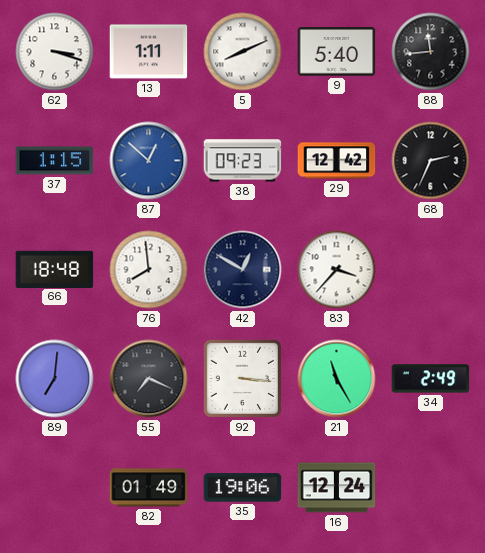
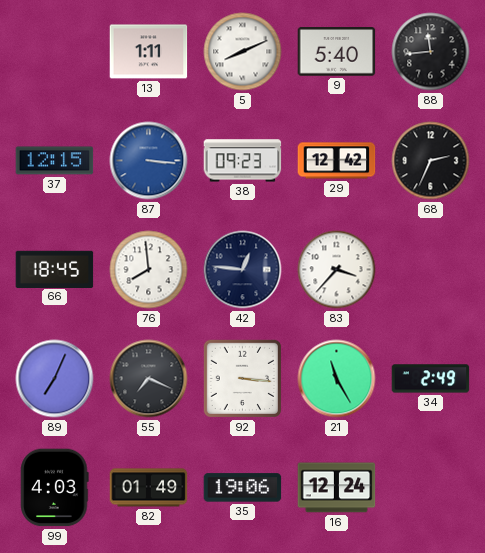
62: 3:18 -> none (55, 52)
37: 1:15 -> 12:15 (55, 161)
87: 12:52 -> 3:16 (149, 161)
66: 18:48 -> 18:45 (55, 269)
42: 12:50 -> 12:46 (243, 270)
89: 7:01 -> 7:04 (55, 379)
99: none -> 4:03 (55, 488)
